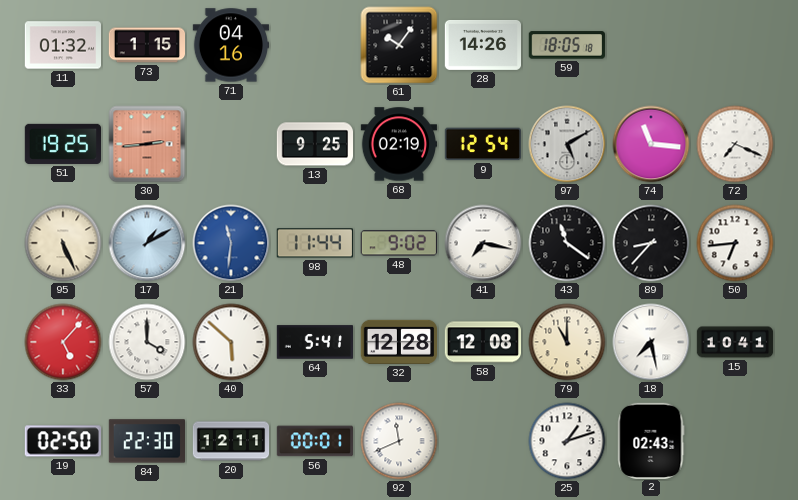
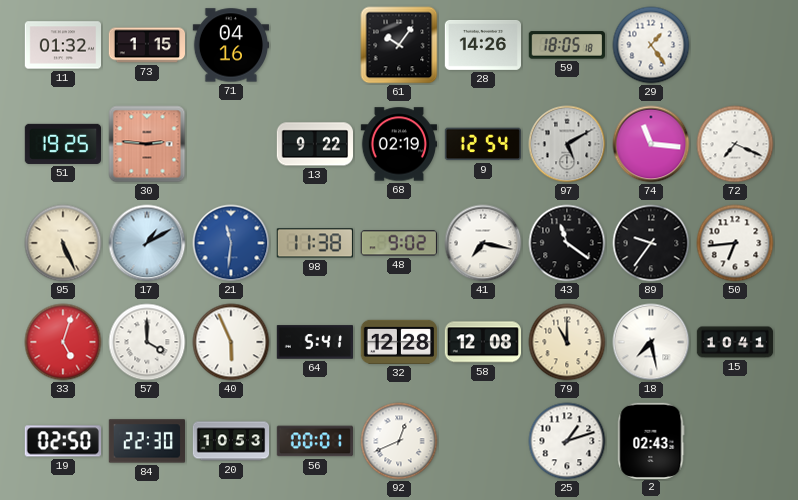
29: none -> 1:24 (651, 45)
30: 2:44 -> 2:46 (147, 144)
13: 9:25 -> 9:22 (314, 144)
98: 11:44 -> 11:38 (315, 243)
89: 8:37 -> 9:36 (651, 243)
33: 5:07 -> 5:03 (63, 342)
40: 5:52 -> 5:56 (231, 342)
20: 12:11 -> 10:53 (231, 441)
92: 11:41 -> 12:41 (399, 441)
